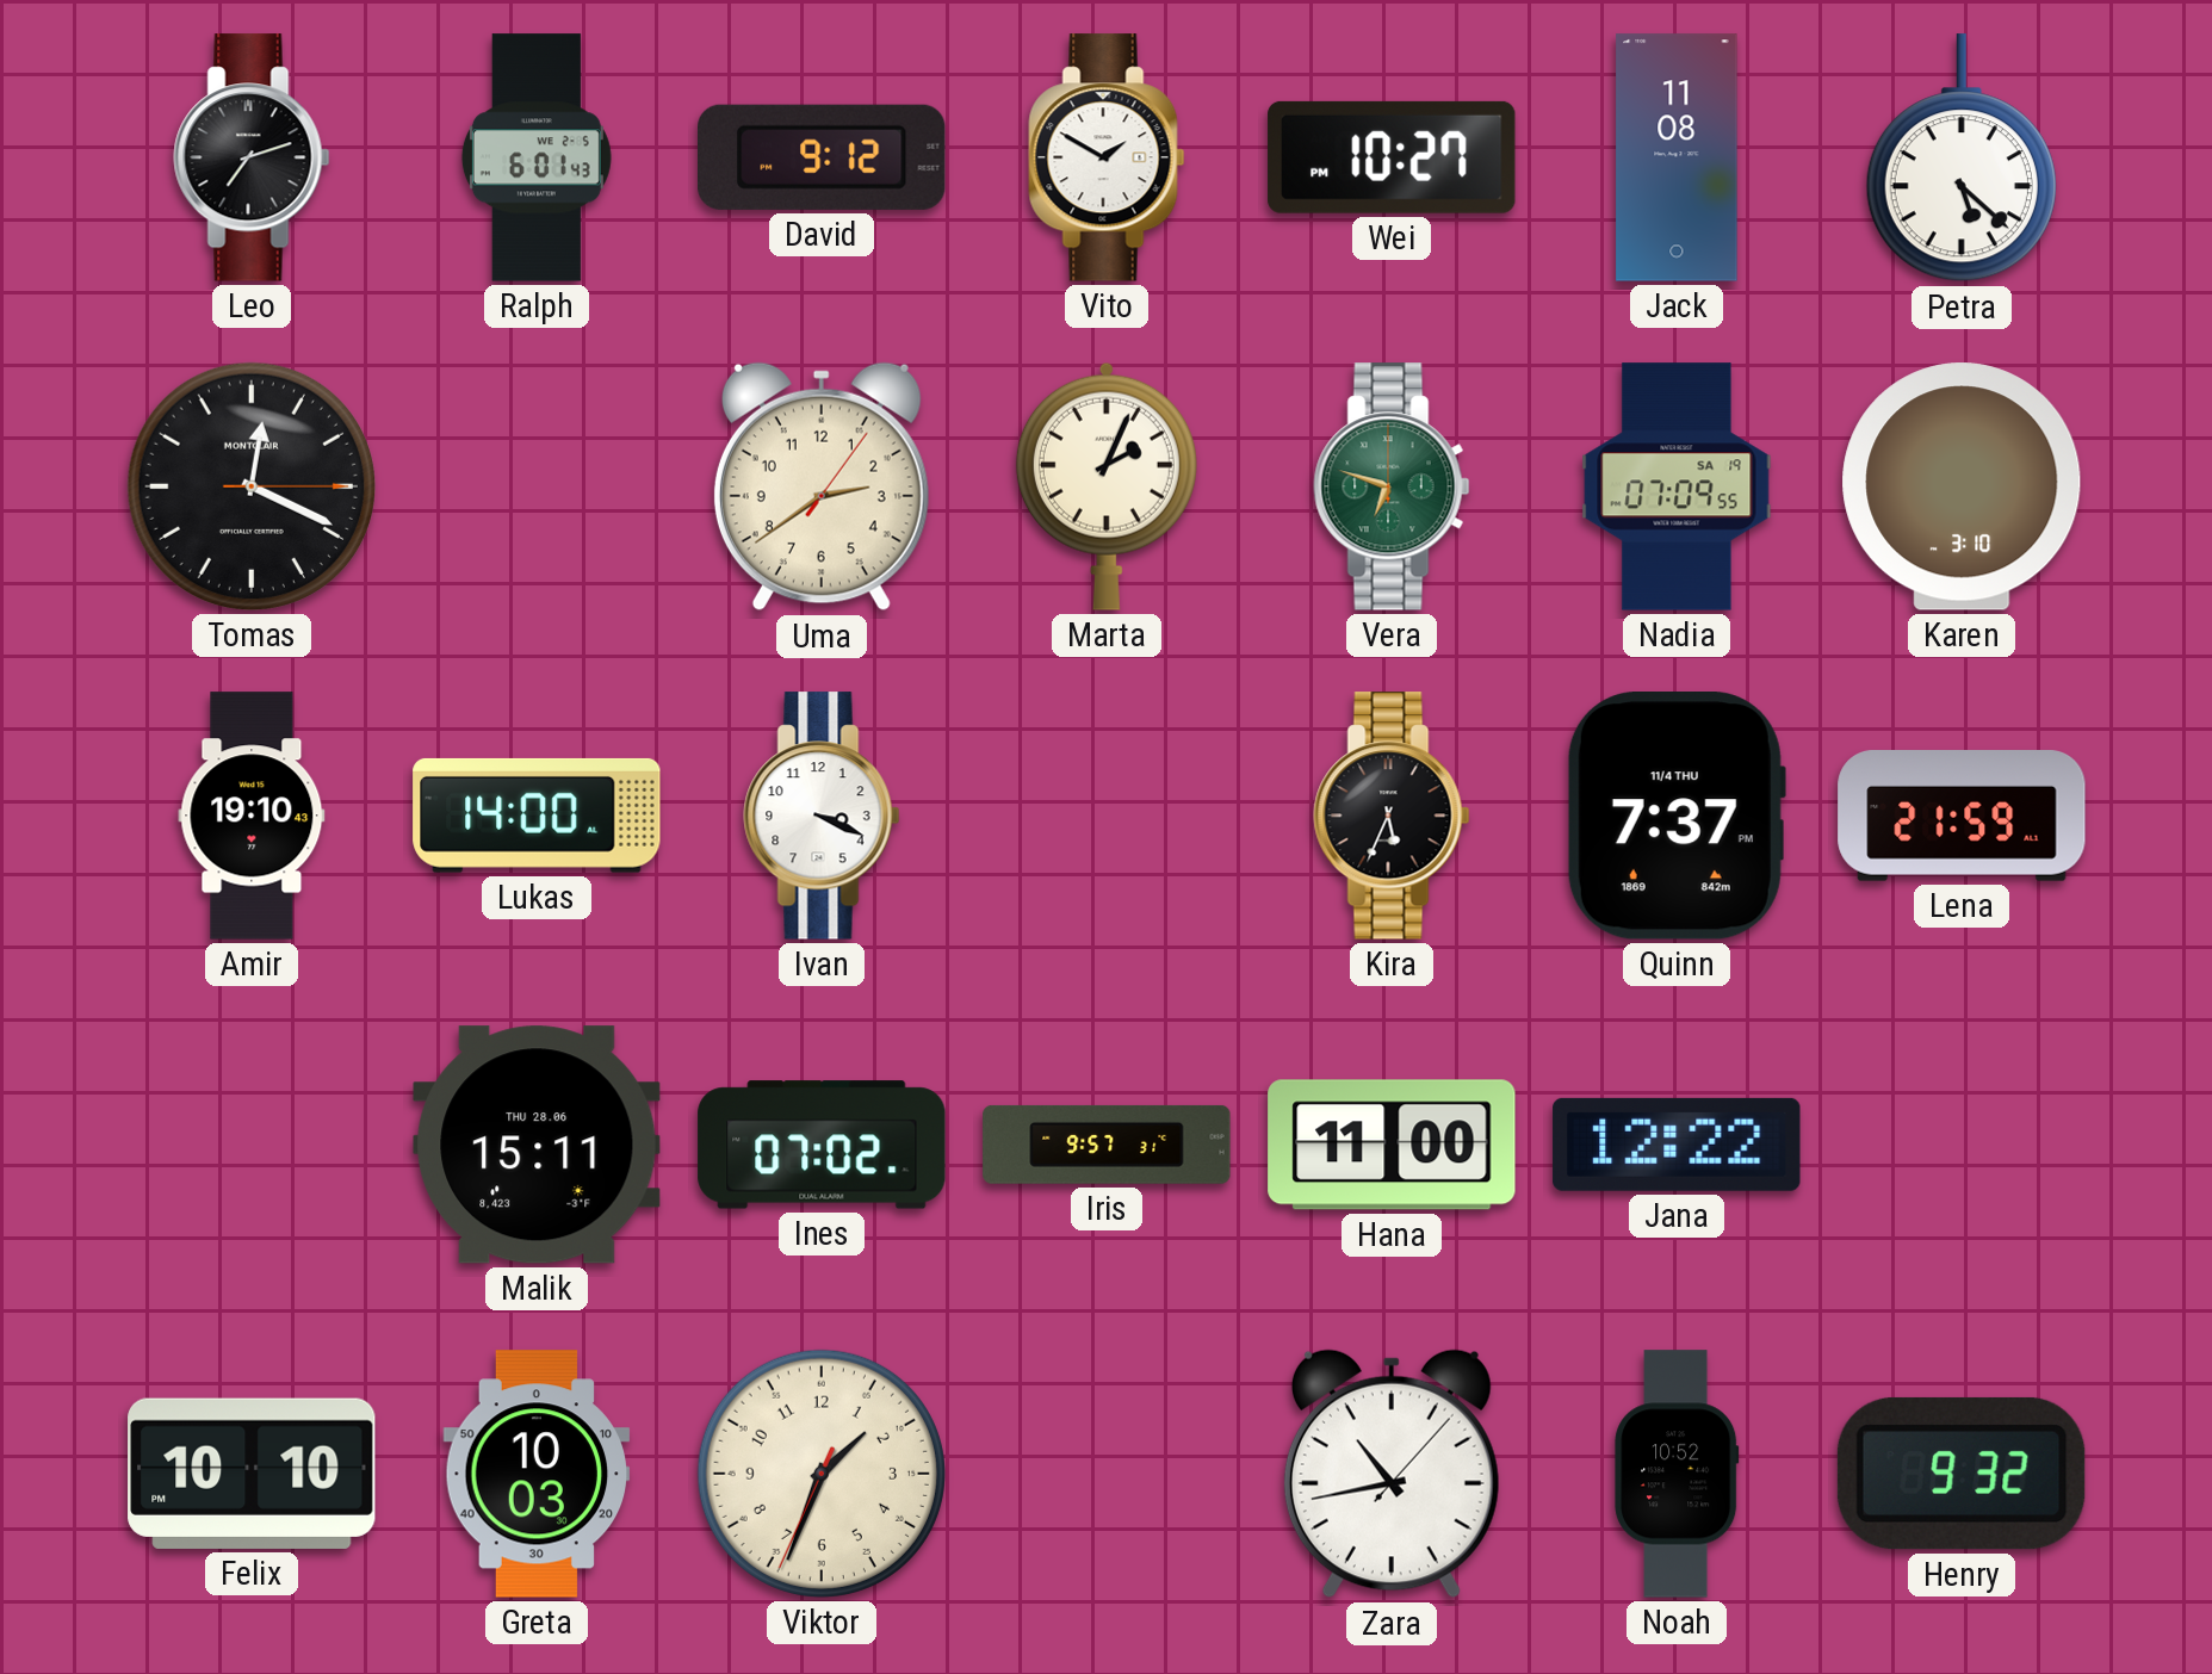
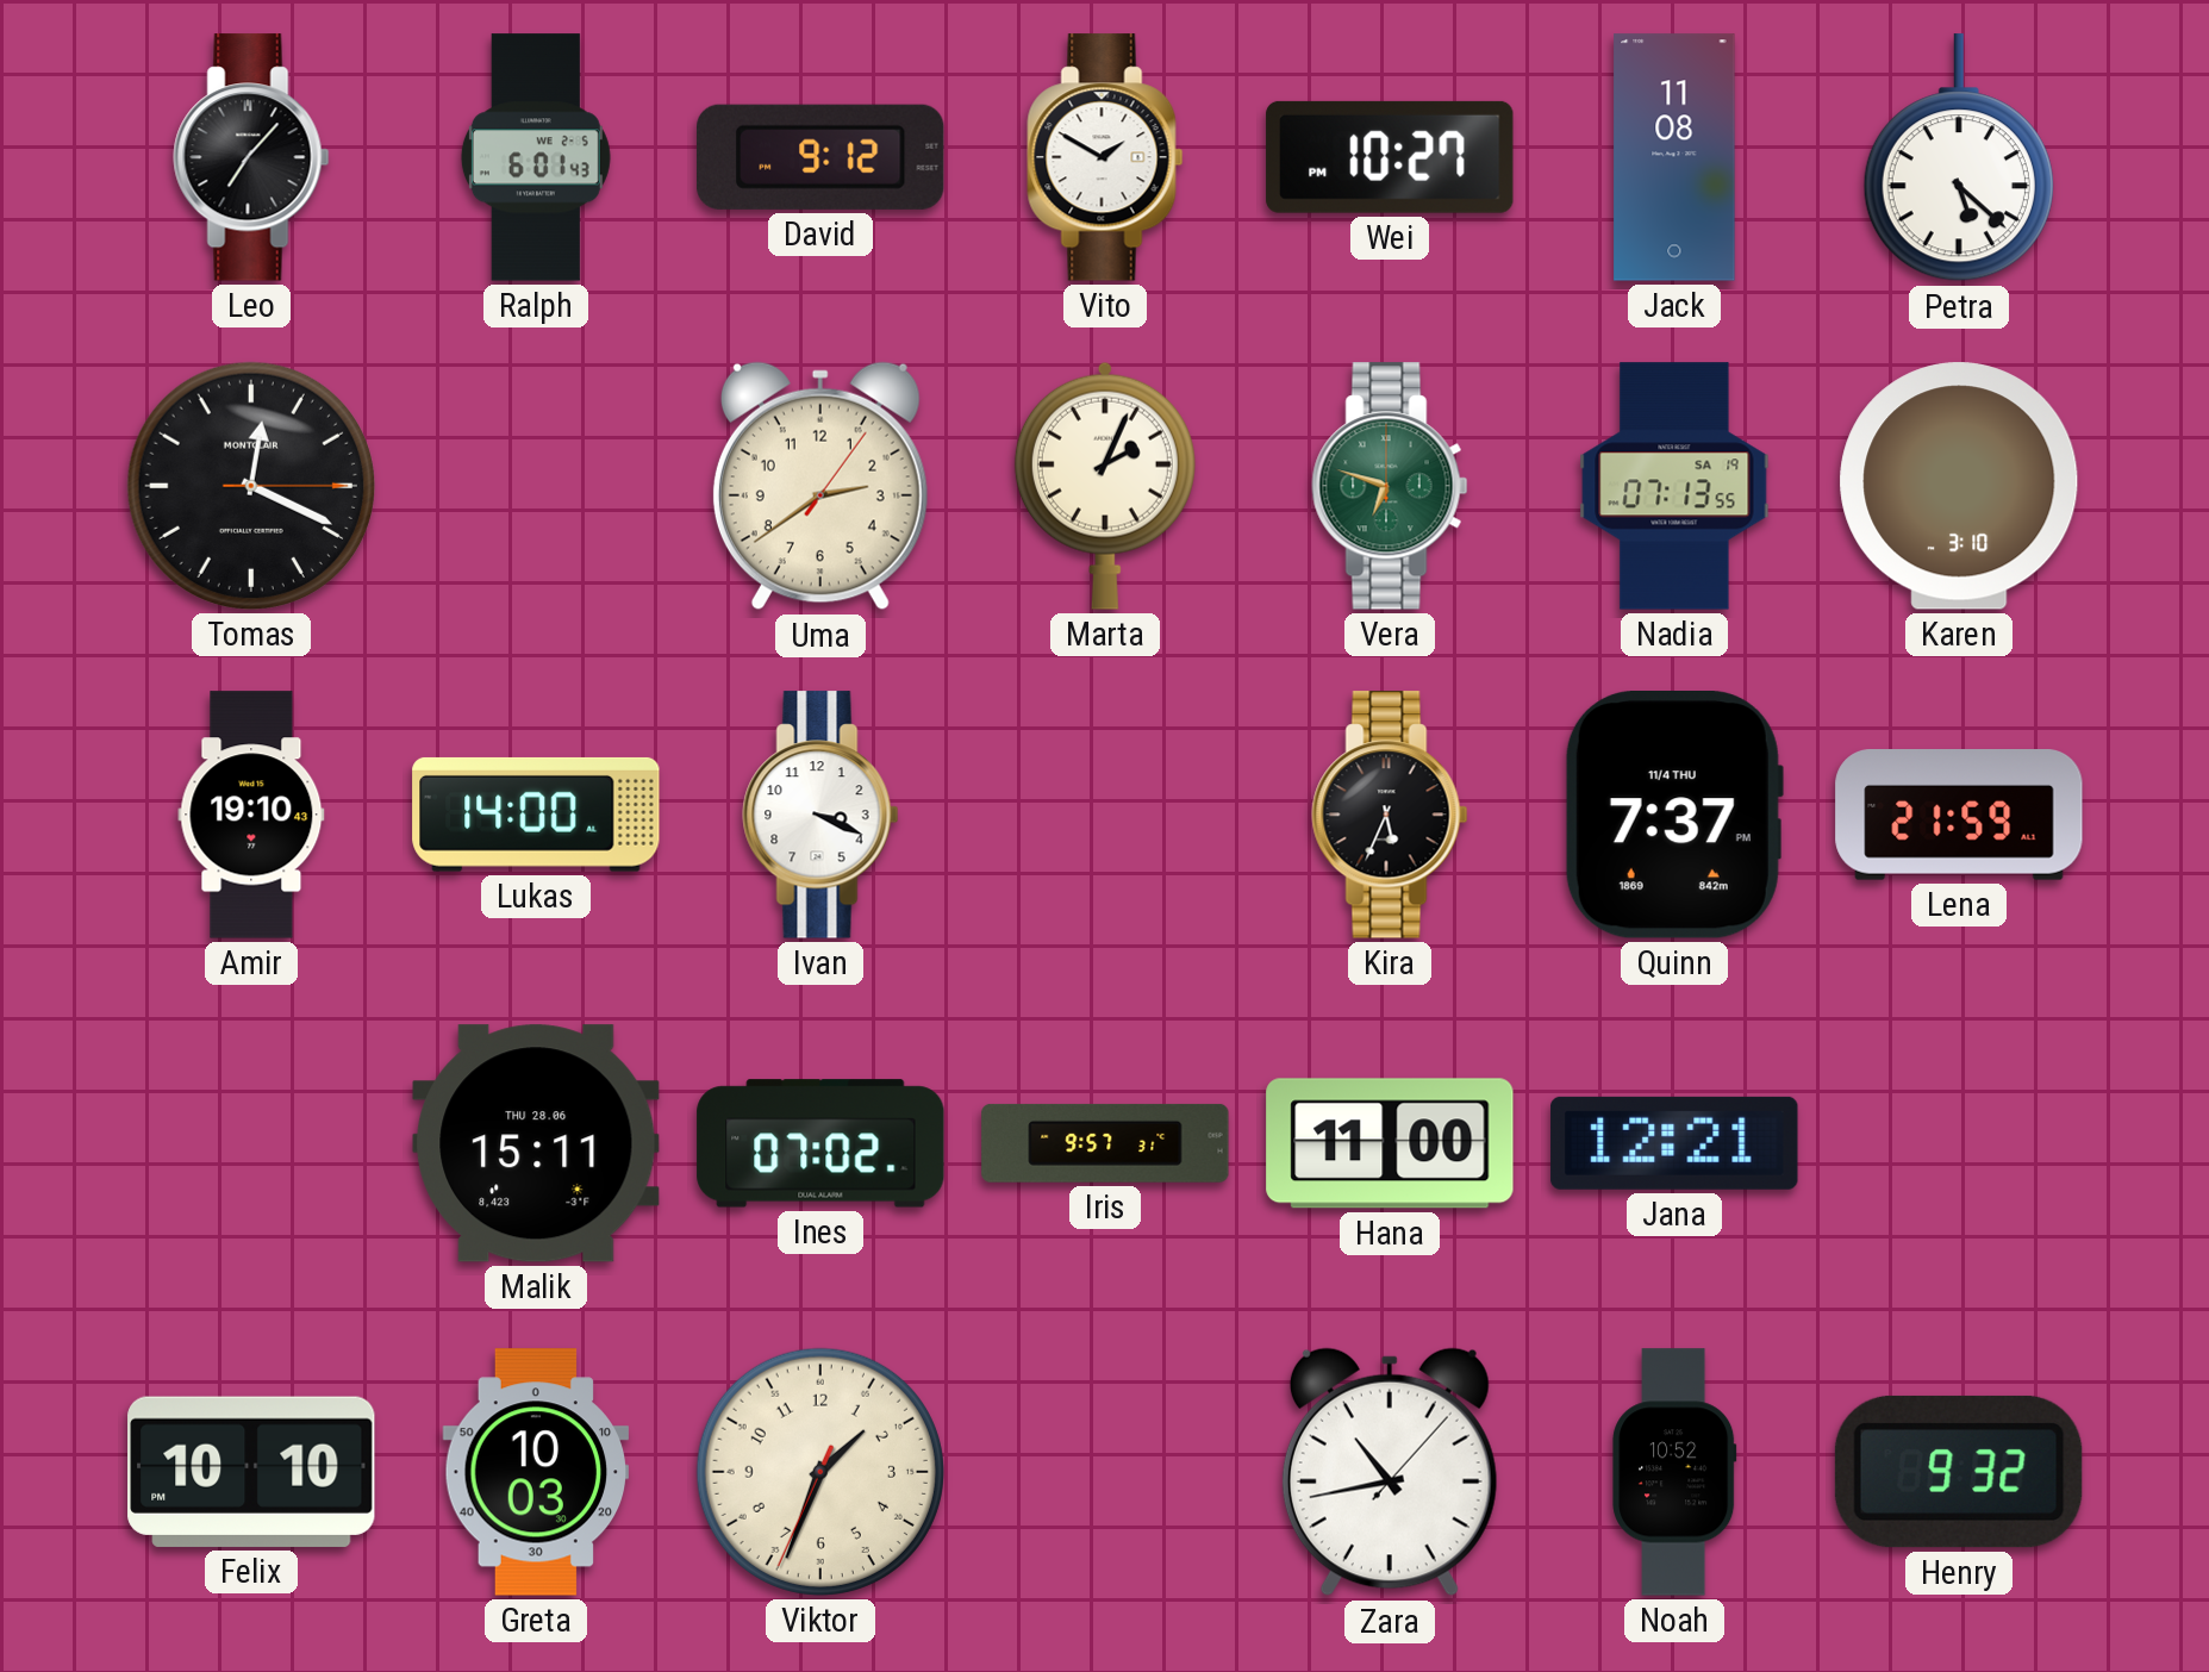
Leo: 7:12 -> 7:07 (251, 157)
Nadia: 07:09 -> 07:13 (1674, 486)
Jana: 12:22 -> 12:21 (1674, 1143)
